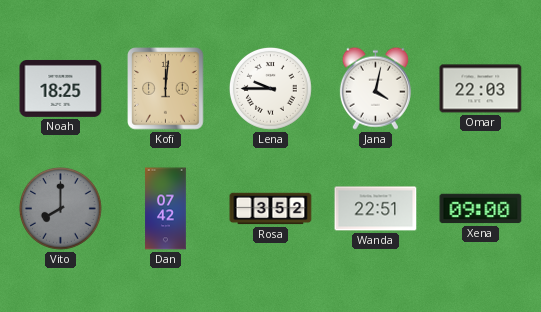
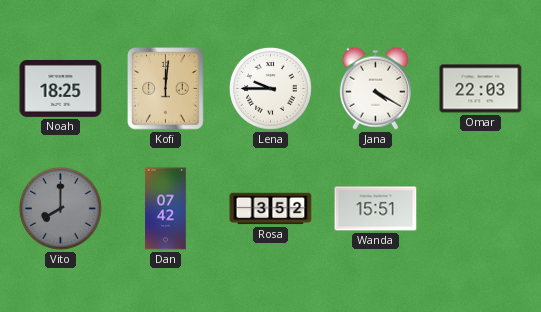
Jana: 4:02 -> 4:20 (375, 88)
Wanda: 22:51 -> 15:51 (376, 209)
Xena: 09:00 -> none (481, 209)
